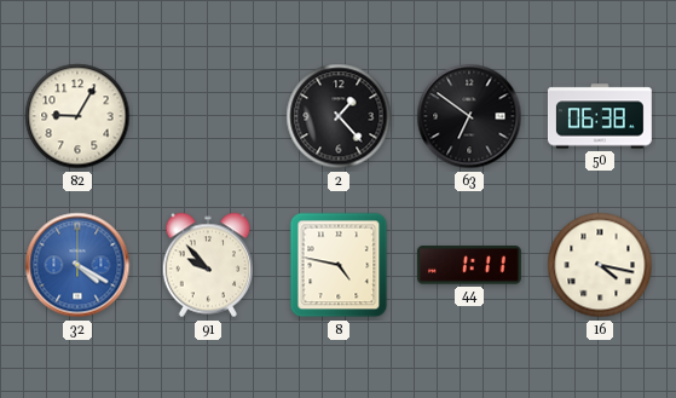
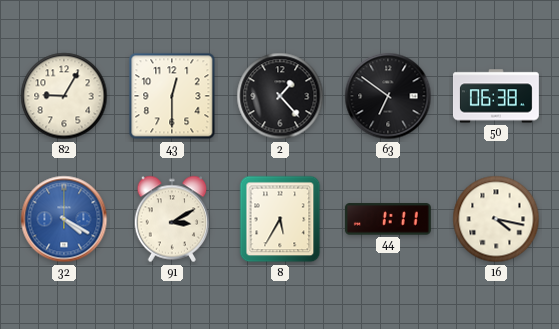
43: none -> 12:30 (172, 96)
91: 9:53 -> 3:10 (172, 219)
8: 4:47 -> 5:35 (280, 219)
